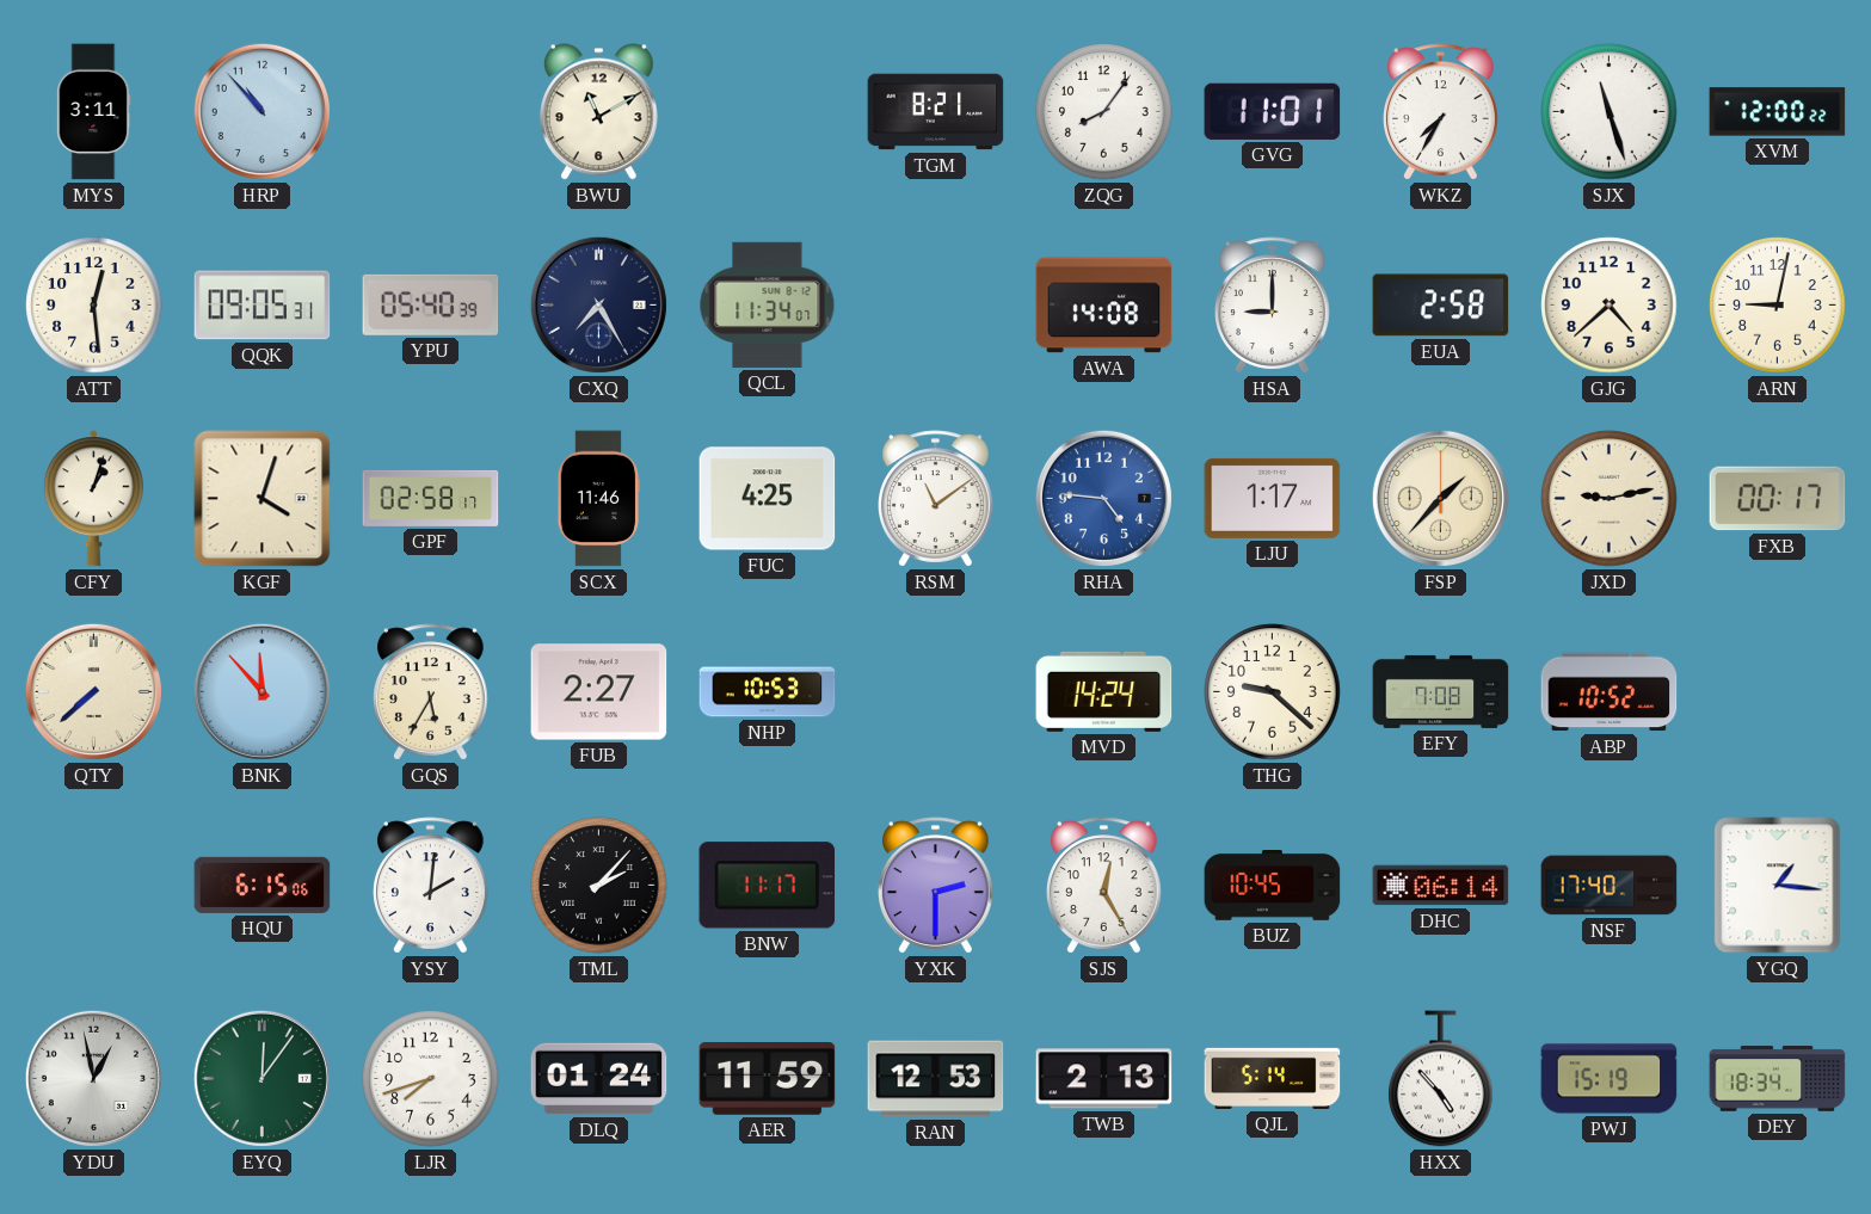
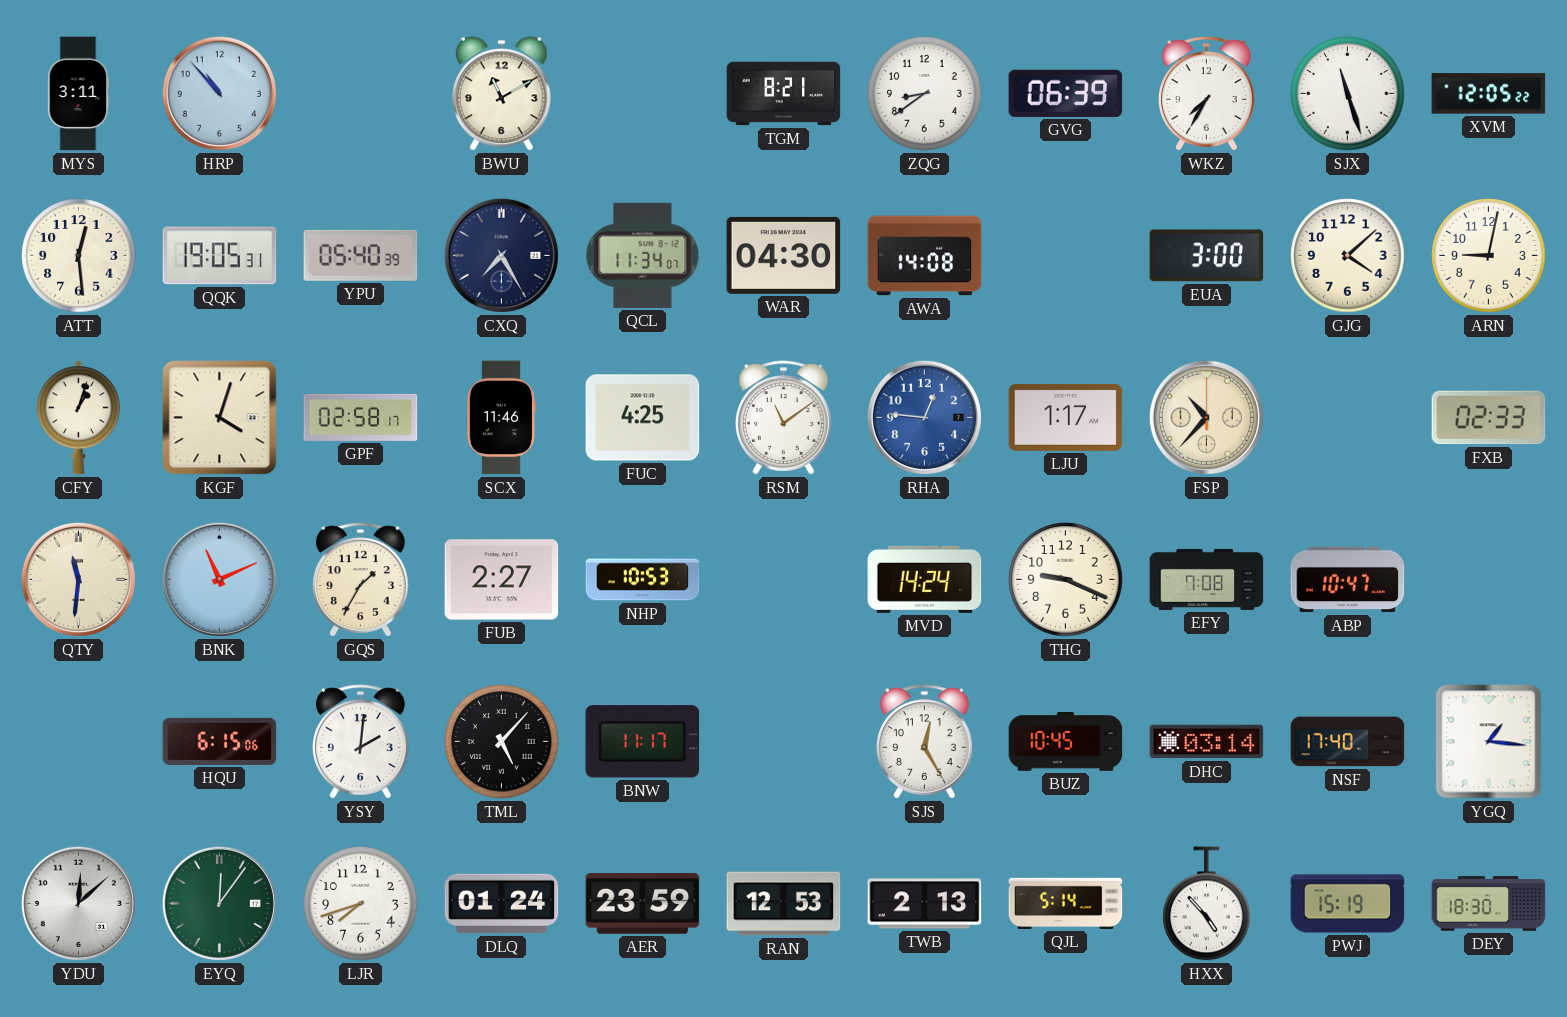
ZQG: 8:06 -> 8:39 (925, 94)
GVG: 11:01 -> 06:39 (1066, 93)
XVM: 12:00 -> 12:05 (1489, 94)
QQK: 09:05 -> 19:05 (220, 256)
WAR: none -> 04:30 (784, 255)
HSA: 9:00 -> none (1273, 306)
EUA: 2:58 -> 3:00 (1207, 256)
GJG: 4:38 -> 4:08 (1348, 256)
RHA: 4:46 -> 12:46 (924, 417)
FSP: 1:37 -> 10:37 (1206, 417)
JXD: 9:13 -> none (1610, 499)
FXB: 00:17 -> 02:33 (1489, 418)
QTY: 7:38 -> 11:31 (78, 579)
BNK: 11:53 -> 11:11 (219, 579)
GQS: 5:35 -> 1:35 (361, 580)
THG: 9:22 -> 9:19 (1066, 580)
ABP: 10:52 -> 10:47 (1348, 580)
TML: 2:07 -> 5:07 (502, 742)
YXK: 2:30 -> none (936, 886)
DHC: 06:14 -> 03:14 (1207, 742)
YDU: 12:58 -> 12:08 (78, 903)
AER: 11:59 -> 23:59 (643, 904)
DEY: 18:34 -> 18:30 (1489, 904)
